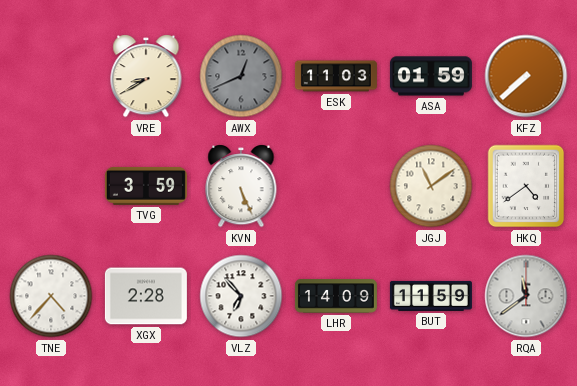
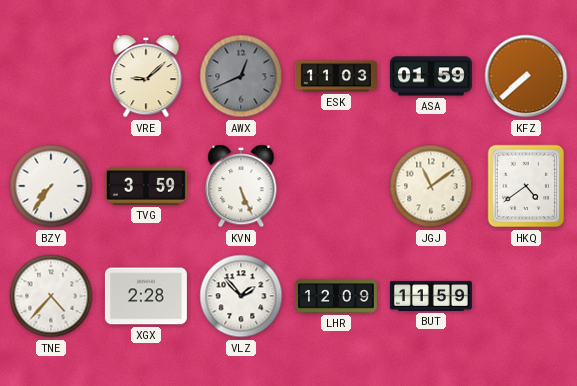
VRE: 8:40 -> 9:08 (146, 76)
BZY: none -> 7:36 (51, 186)
VLZ: 6:53 -> 1:53 (241, 296)
LHR: 14:09 -> 12:09 (336, 296)
RQA: 11:39 -> none (526, 296)
